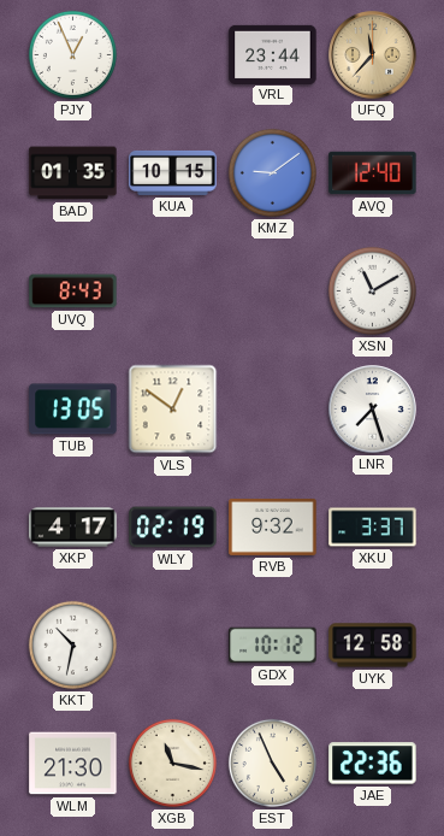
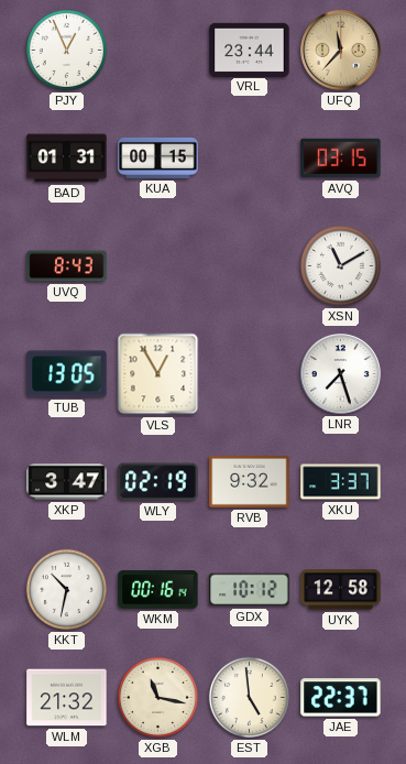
BAD: 01:35 -> 01:31 (67, 159)
KUA: 10:15 -> 00:15 (158, 157)
KMZ: 9:09 -> none (272, 172)
AVQ: 12:40 -> 03:15 (341, 159)
VLS: 12:51 -> 12:55 (158, 374)
XKP: 4:17 -> 3:47 (67, 482)
WKM: none -> 00:16 (158, 589)
WLM: 21:30 -> 21:32 (67, 698)
EST: 4:56 -> 4:59 (249, 697)
JAE: 22:36 -> 22:37 (341, 698)
